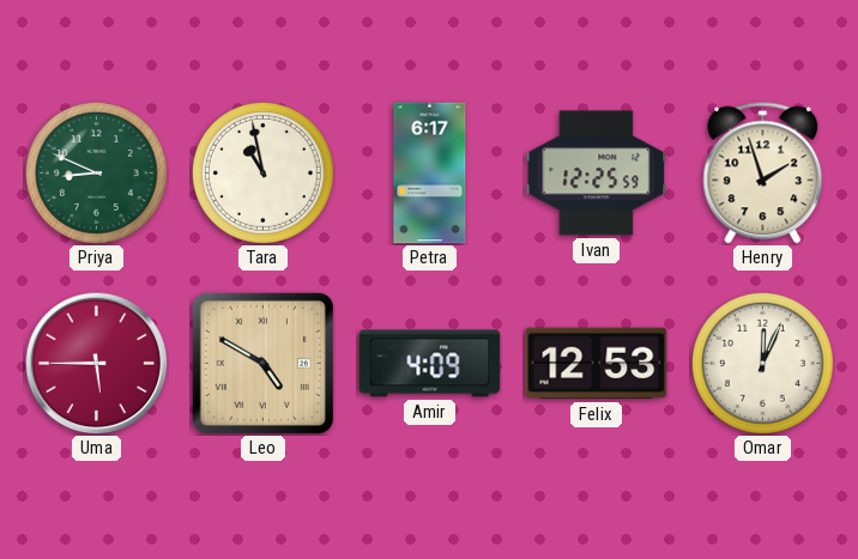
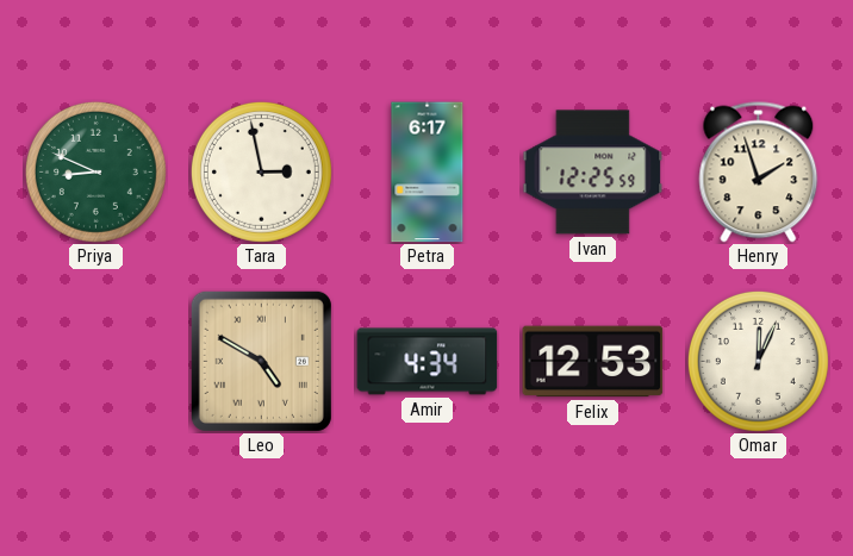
Tara: 10:58 -> 2:58 (261, 171)
Uma: 5:45 -> none (96, 363)
Amir: 4:09 -> 4:34 (428, 362)
